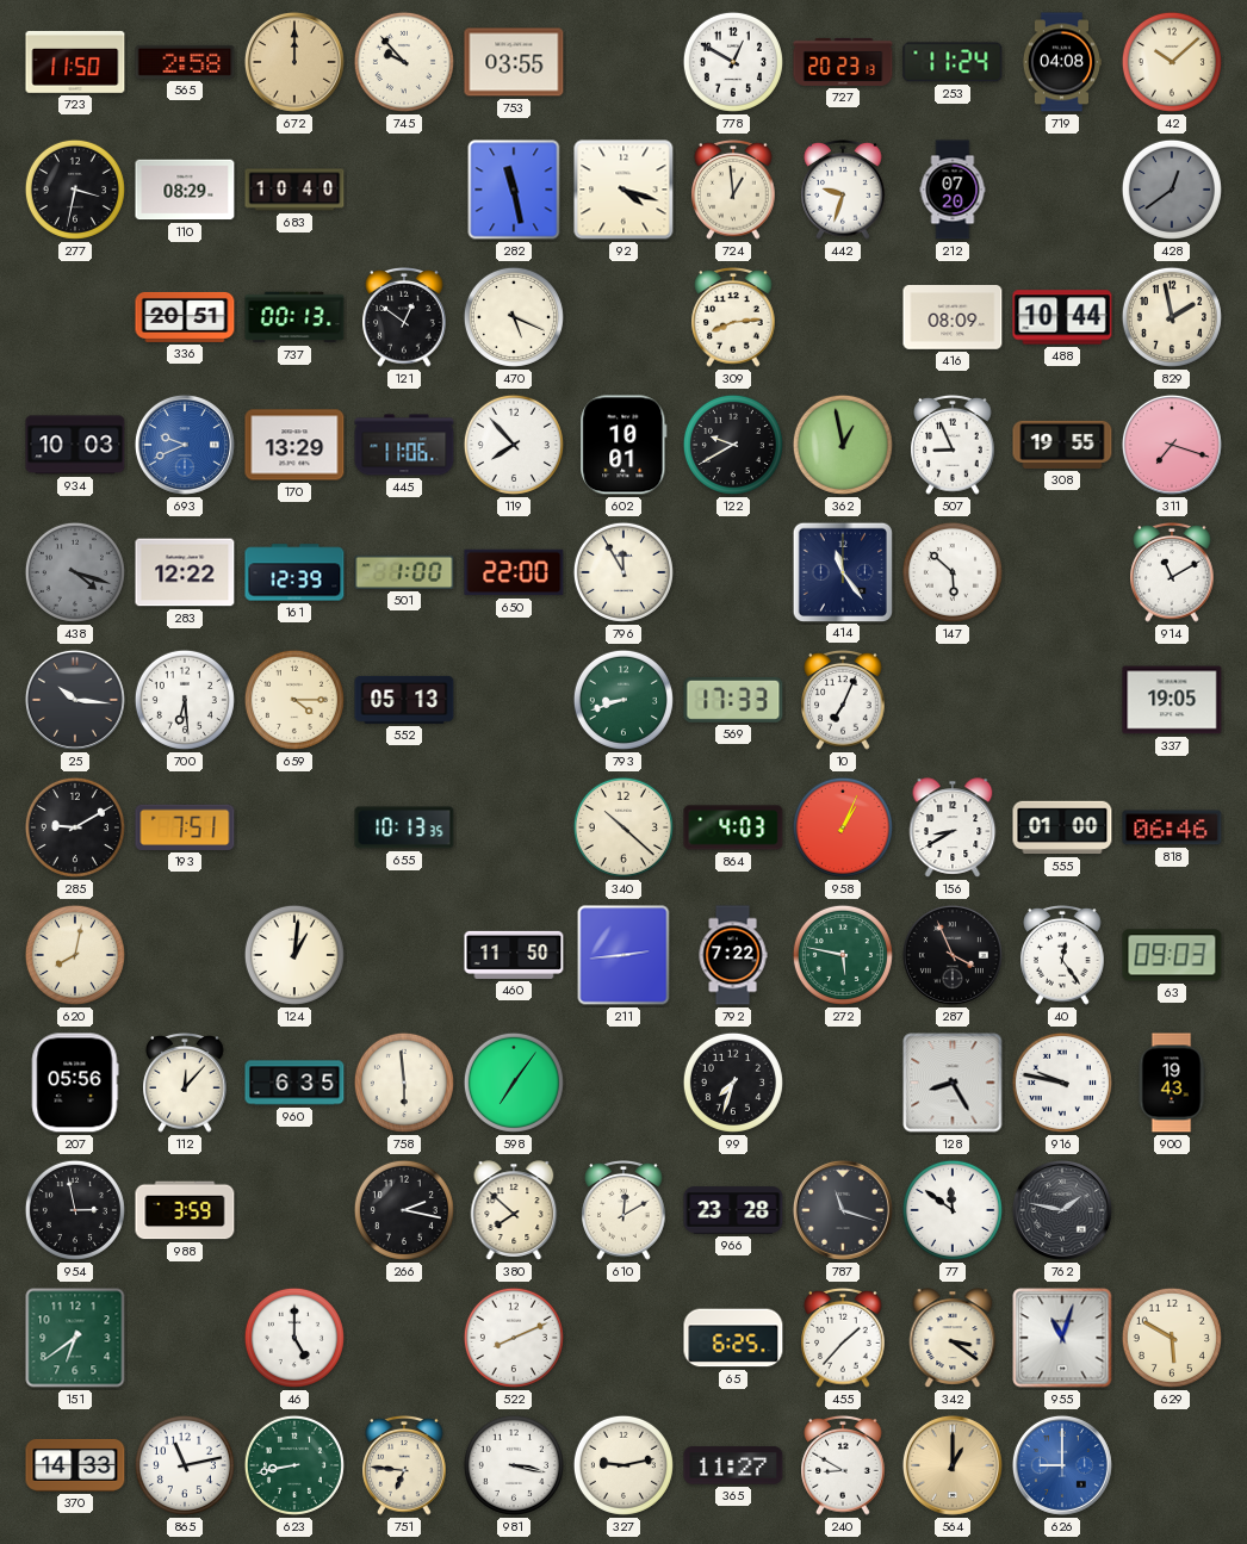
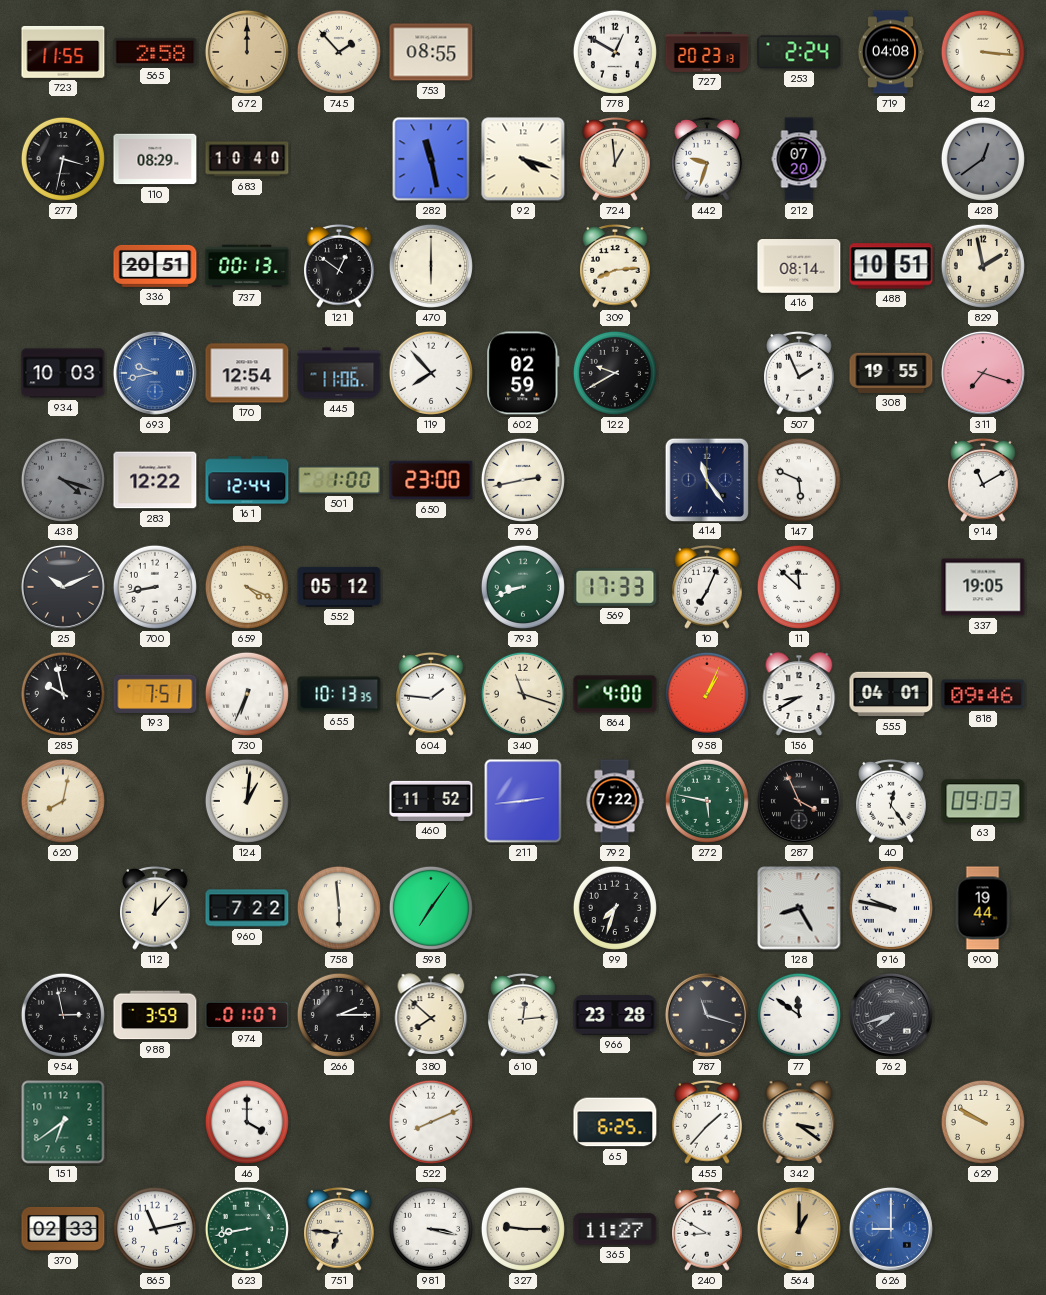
723: 11:50 -> 11:55 (63, 52)
745: 9:53 -> 1:53 (339, 52)
753: 03:55 -> 08:55 (431, 52)
253: 11:24 -> 2:24 (799, 52)
42: 10:08 -> 3:16 (983, 52)
470: 5:19 -> 6:00 (431, 266)
416: 08:09 -> 08:14 (799, 267)
488: 10:44 -> 10:51 (891, 266)
693: 9:41 -> 9:43 (155, 373)
170: 13:29 -> 12:54 (247, 373)
602: 10:01 -> 02:59 (523, 373)
362: 12:58 -> none (843, 445)
507: 8:56 -> 1:56 (799, 374)
161: 12:39 -> 12:44 (247, 480)
650: 22:00 -> 23:00 (431, 480)
796: 11:55 -> 2:43 (523, 480)
147: 5:52 -> 5:49 (799, 480)
25: 10:16 -> 10:11 (63, 587)
700: 6:29 -> 8:43 (155, 587)
659: 4:15 -> 4:19 (247, 587)
552: 05:13 -> 05:12 (339, 587)
11: none -> 11:52 (799, 587)
285: 9:10 -> 9:58 (63, 694)
730: none -> 6:34 (247, 694)
604: none -> 1:46 (431, 695)
340: 10:22 -> 11:18 (523, 694)
864: 4:03 -> 4:00 (615, 694)
555: 01:00 -> 04:01 (891, 694)
818: 06:46 -> 09:46 (983, 694)
460: 11:50 -> 11:52 (431, 801)
207: 05:56 -> none (75, 1083)
960: 6:35 -> 7:22 (247, 908)
900: 19:43 -> 19:44 (983, 908)
974: none -> 01:07 (247, 1015)
266: 2:17 -> 2:15 (339, 1015)
610: 12:10 -> 12:14 (523, 1016)
762: 1:47 -> 7:42 (891, 1015)
46: 5:00 -> 4:00 (247, 1122)
955: 11:03 -> none (1062, 1338)
629: 5:50 -> 9:50 (983, 1122)
370: 14:33 -> 02:33 (63, 1229)
327: 9:13 -> 9:15 (523, 1229)
